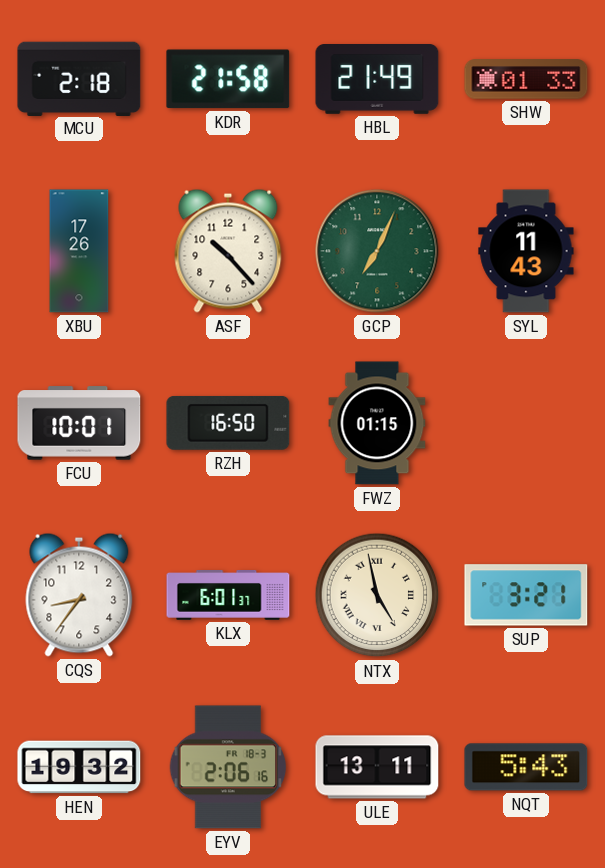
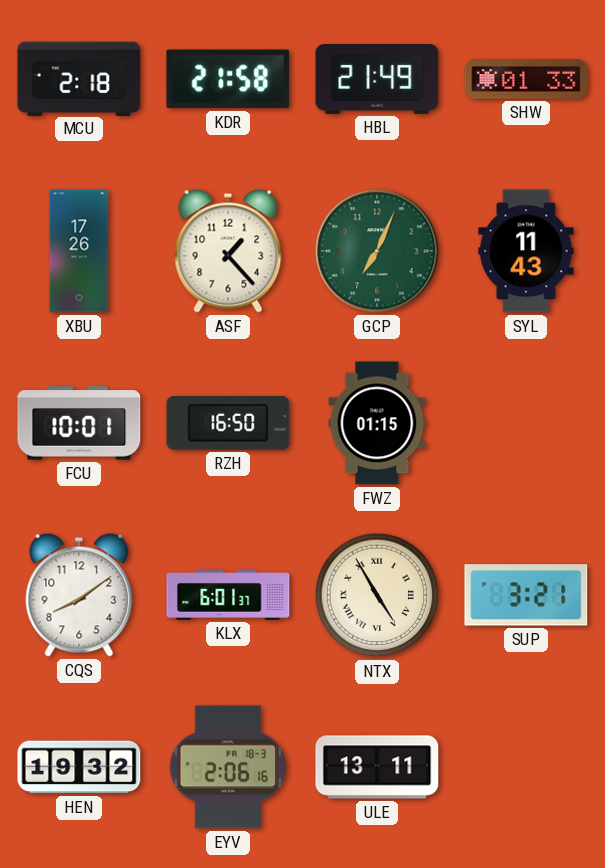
ASF: 10:23 -> 1:23 (228, 251)
CQS: 8:36 -> 8:09 (79, 595)
NTX: 4:58 -> 4:55 (377, 595)
NQT: 5:43 -> none (526, 767)
